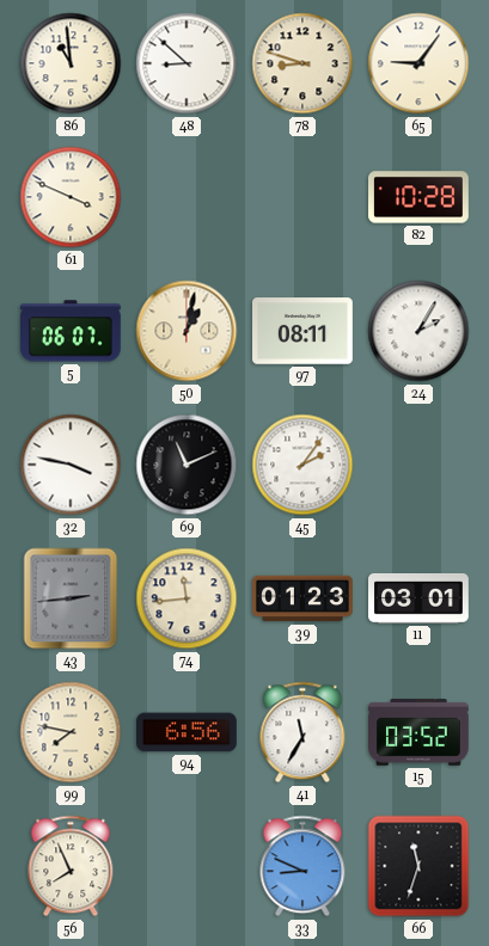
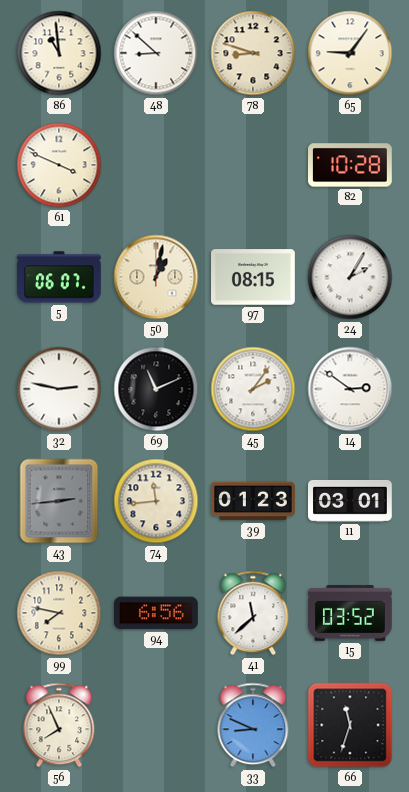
97: 08:11 -> 08:15 (254, 277)
32: 3:47 -> 2:47 (59, 389)
14: none -> 2:51 (350, 389)
41: 11:35 -> 11:38 (253, 613)
